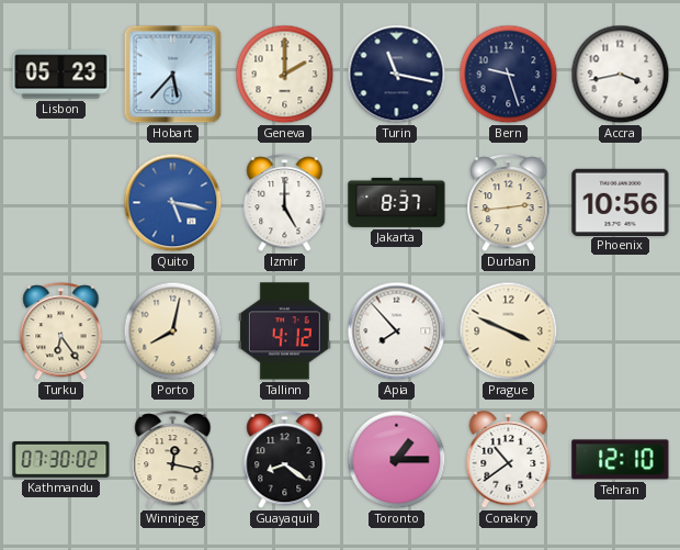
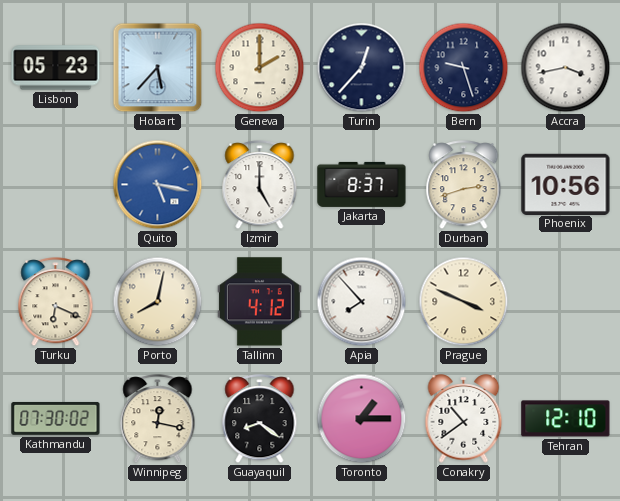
Turin: 11:17 -> 12:37 (362, 68)
Durban: 2:44 -> 2:42 (464, 185)
Turku: 6:24 -> 6:19 (56, 302)
